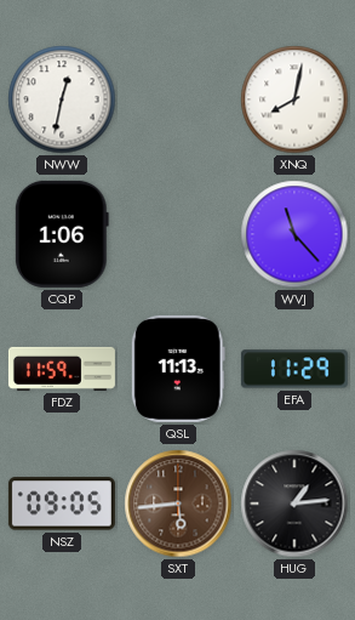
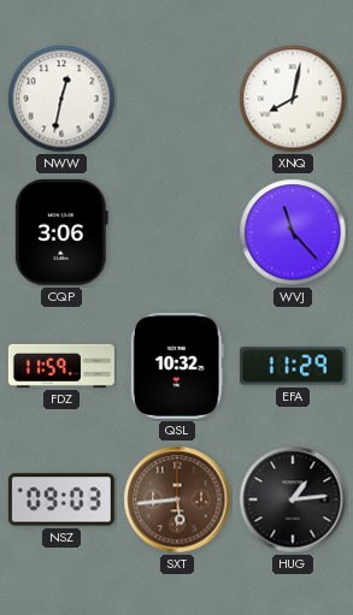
CQP: 1:06 -> 3:06 (61, 232)
QSL: 11:13 -> 10:32 (177, 366)
NSZ: 09:05 -> 09:03 (61, 499)
